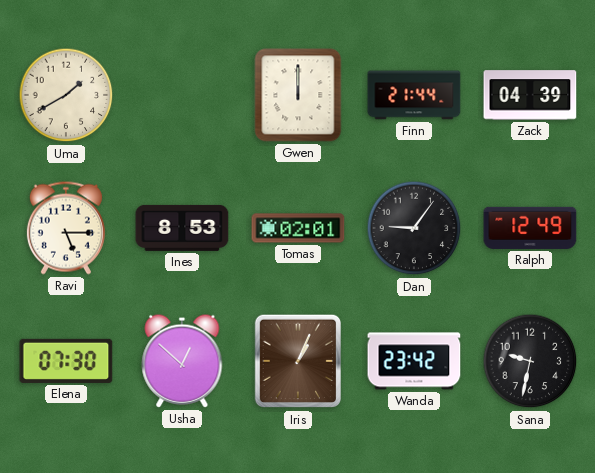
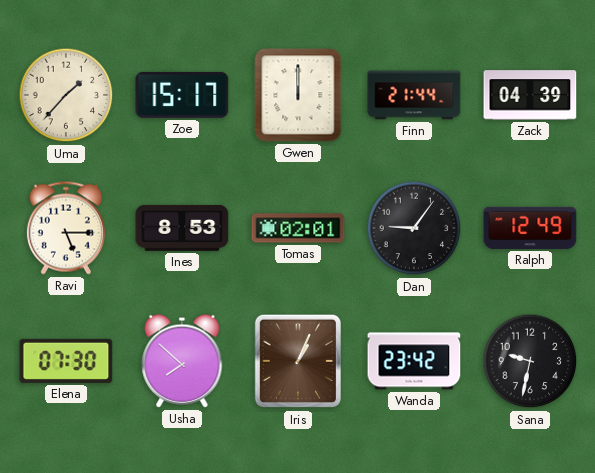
Uma: 1:40 -> 1:37 (66, 95)
Zoe: none -> 15:17 (182, 95)
Usha: 12:52 -> 7:52 (182, 361)
